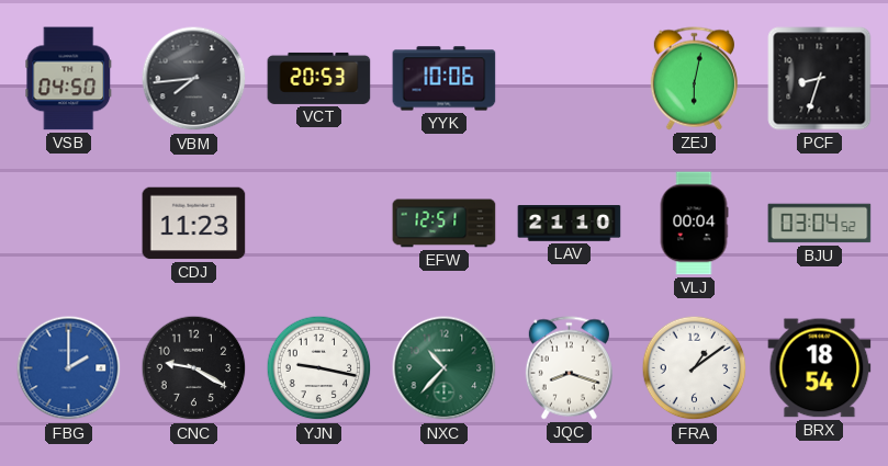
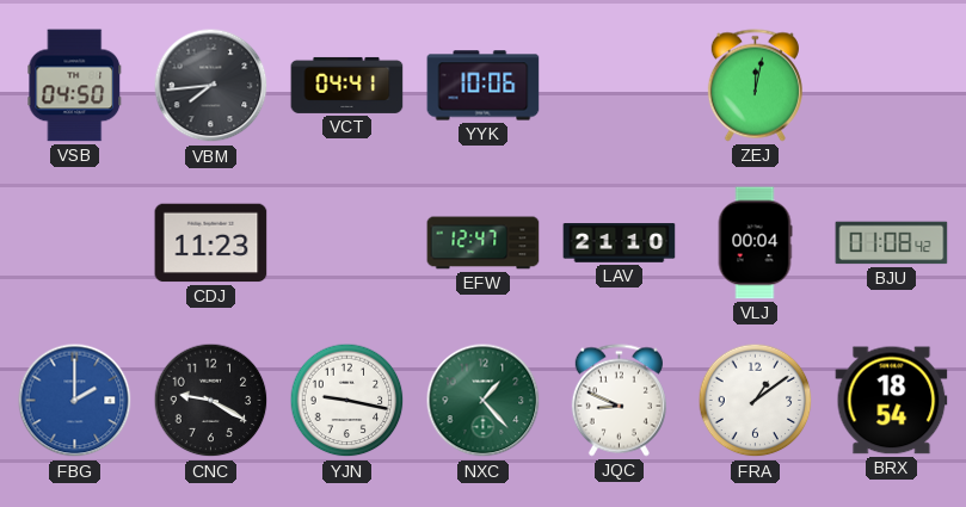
VCT: 20:53 -> 04:41 (347, 85)
ZEJ: 6:02 -> 12:02 (755, 86)
PCF: 8:33 -> none (820, 79)
EFW: 12:51 -> 12:47 (484, 243)
BJU: 03:04 -> 01:08 (892, 243)
NXC: 10:37 -> 1:23 (484, 401)
JQC: 8:18 -> 8:49 (619, 401)
